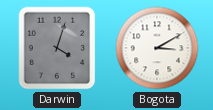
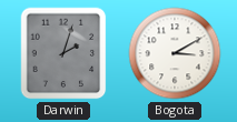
Darwin: 4:03 -> 2:03 (63, 53)
